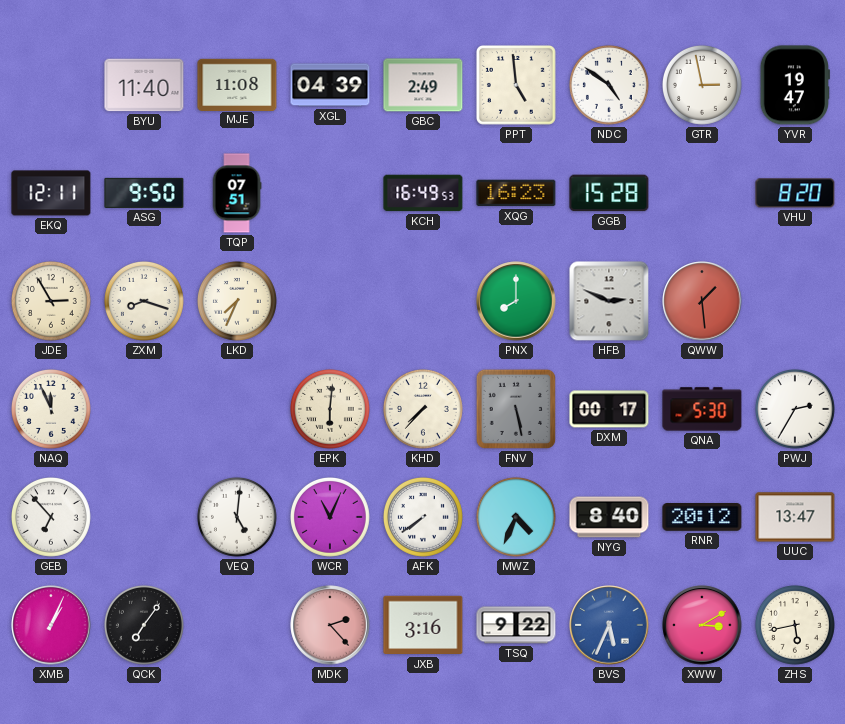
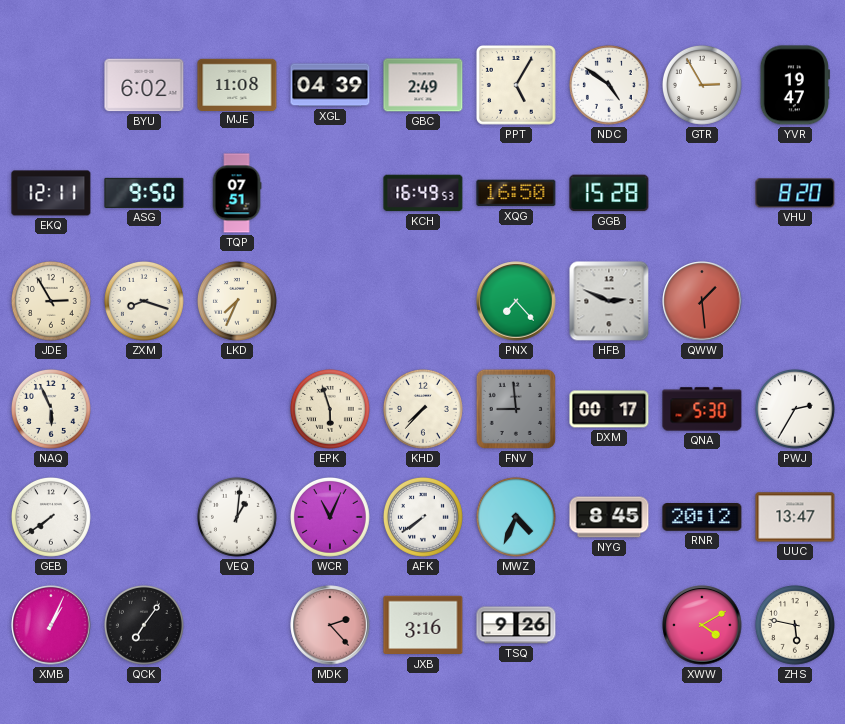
BYU: 11:40 -> 6:02 (144, 85)
PPT: 4:59 -> 5:05 (516, 85)
GTR: 2:58 -> 2:55 (702, 85)
XQG: 16:23 -> 16:50 (516, 193)
PNX: 8:00 -> 7:23 (516, 301)
NAQ: 11:56 -> 5:56 (51, 409)
EPK: 6:01 -> 5:57 (330, 409)
FNV: 5:28 -> 8:59 (516, 409)
GEB: 6:53 -> 7:39 (51, 517)
VEQ: 5:01 -> 1:01 (237, 517)
NYG: 8:40 -> 8:45 (609, 517)
TSQ: 9:22 -> 9:26 (516, 625)
BVS: 5:34 -> none (609, 625)
XWW: 3:10 -> 4:10 (702, 625)
ZHS: 5:43 -> 5:47 (795, 625)
